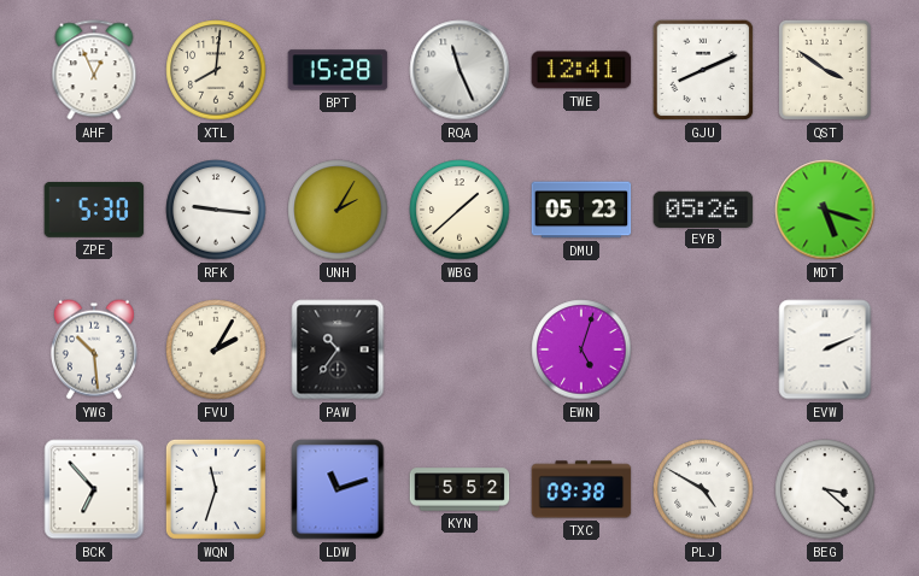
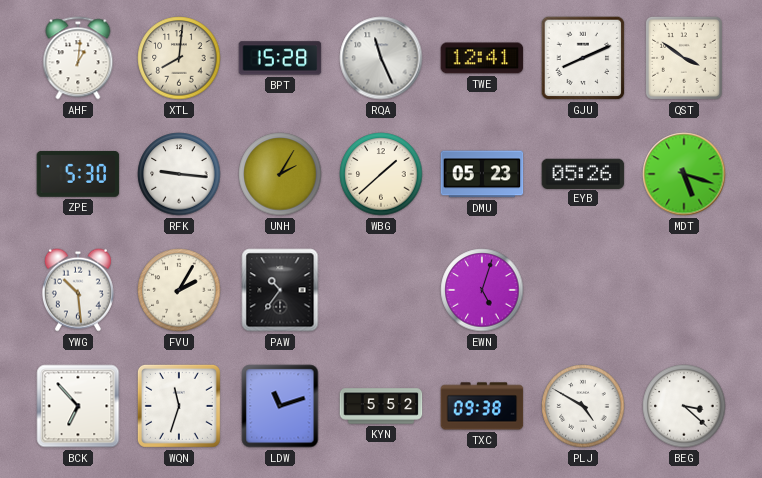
AHF: 12:56 -> 1:01 (78, 58)
EVW: 2:11 -> none (825, 349)
